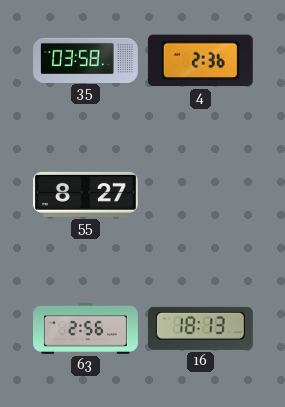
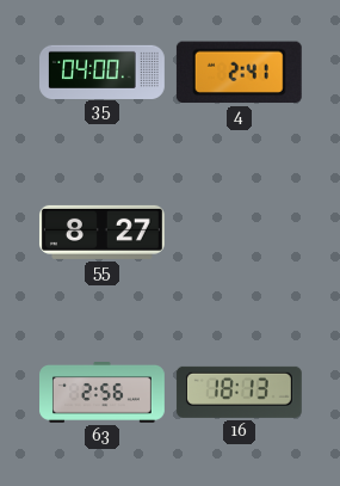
35: 03:58 -> 04:00 (103, 72)
4: 2:36 -> 2:41 (239, 73)
